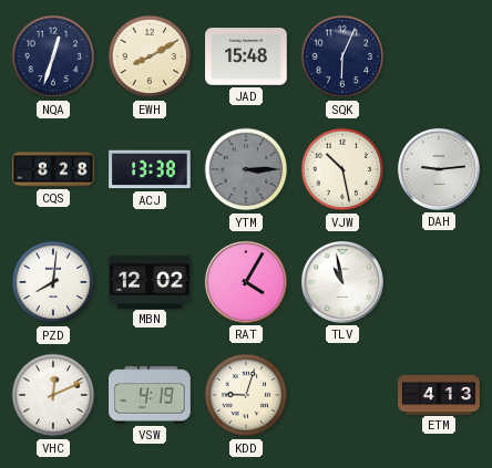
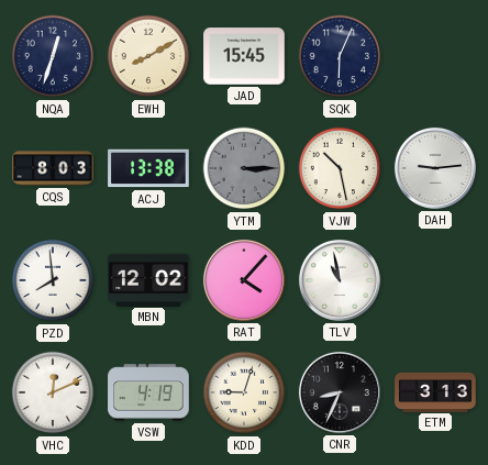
JAD: 15:48 -> 15:45 (244, 56)
CQS: 8:28 -> 8:03 (53, 168)
PZD: 8:01 -> 7:59 (53, 280)
RAT: 4:05 -> 4:07 (244, 280)
CNR: none -> 8:34 (340, 392)
ETM: 4:13 -> 3:13 (435, 391)
